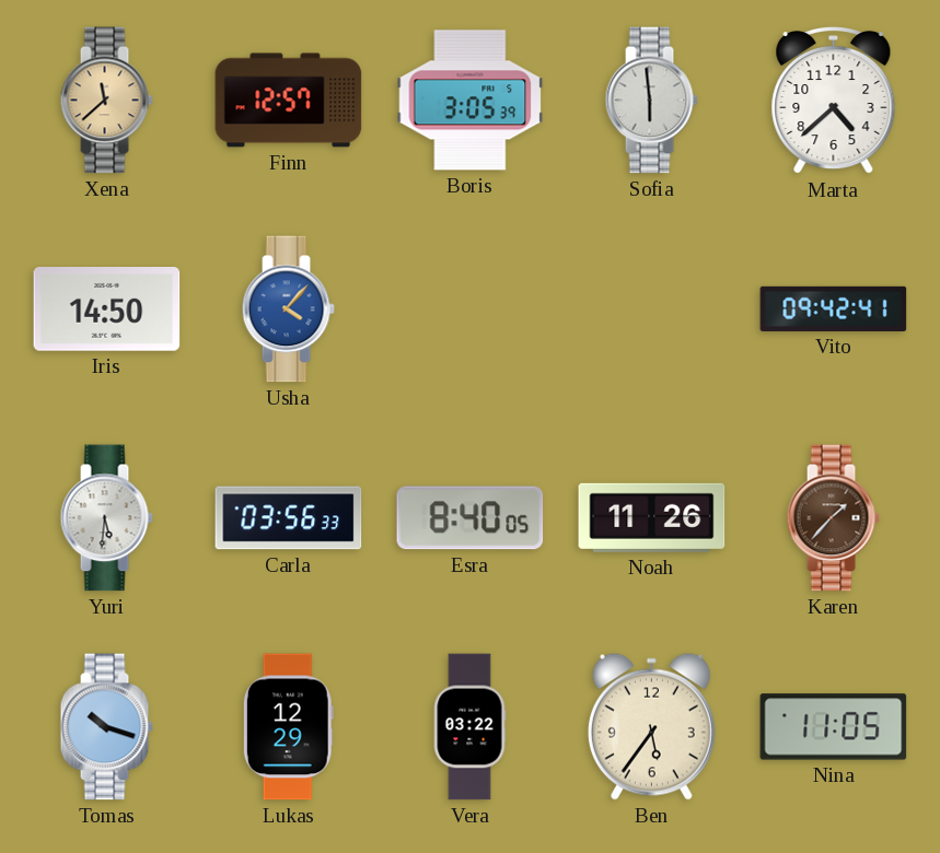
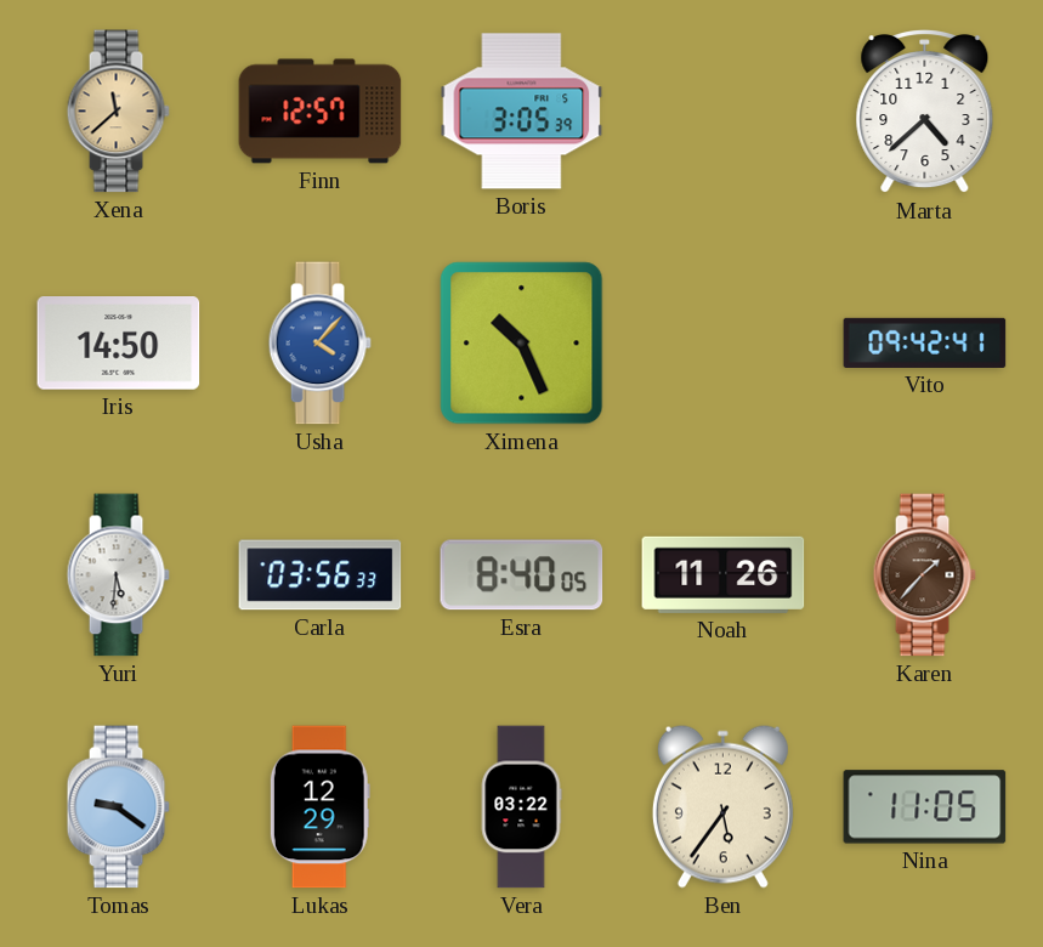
Sofia: 5:59 -> none (651, 101)
Ximena: none -> 10:26 (522, 344)
Tomas: 10:18 -> 9:21 (118, 807)
